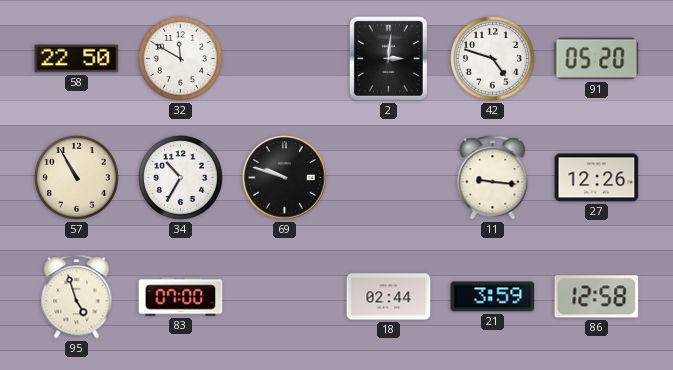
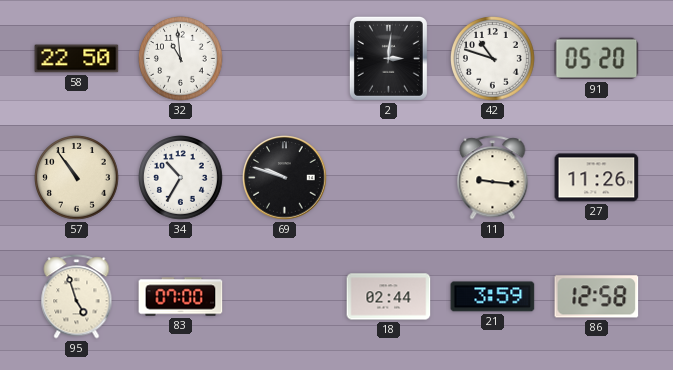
32: 11:50 -> 10:59 (181, 59)
42: 4:48 -> 10:48 (493, 59)
57: 10:55 -> 10:54 (77, 178)
27: 12:26 -> 11:26 (597, 178)
